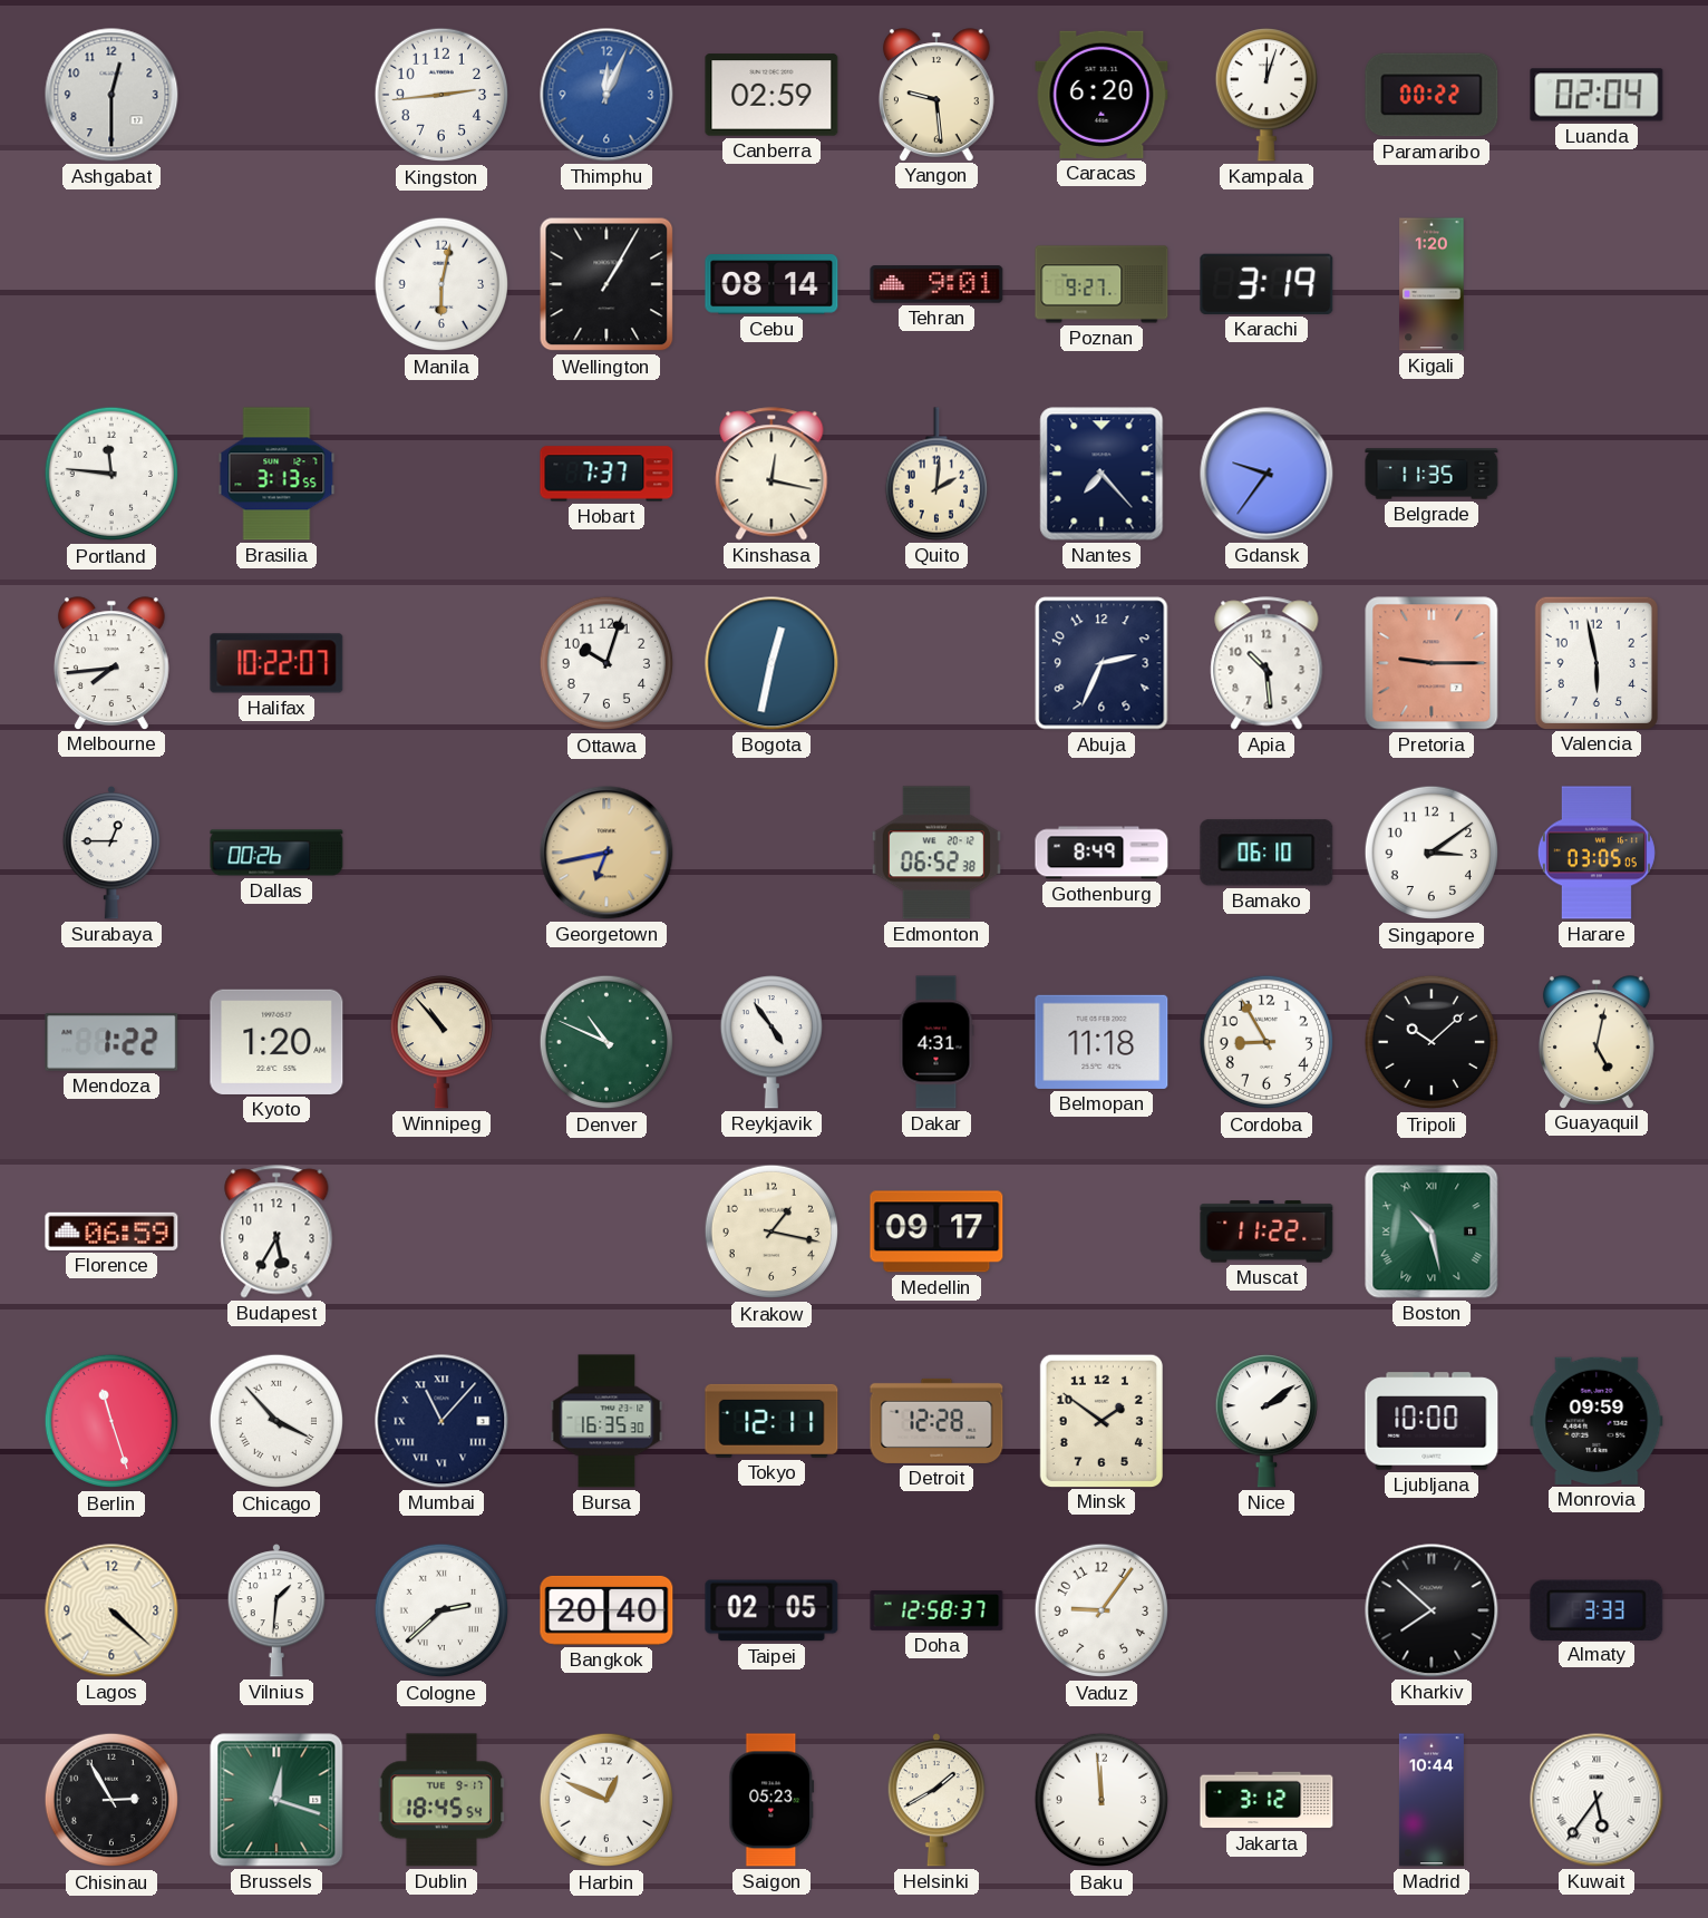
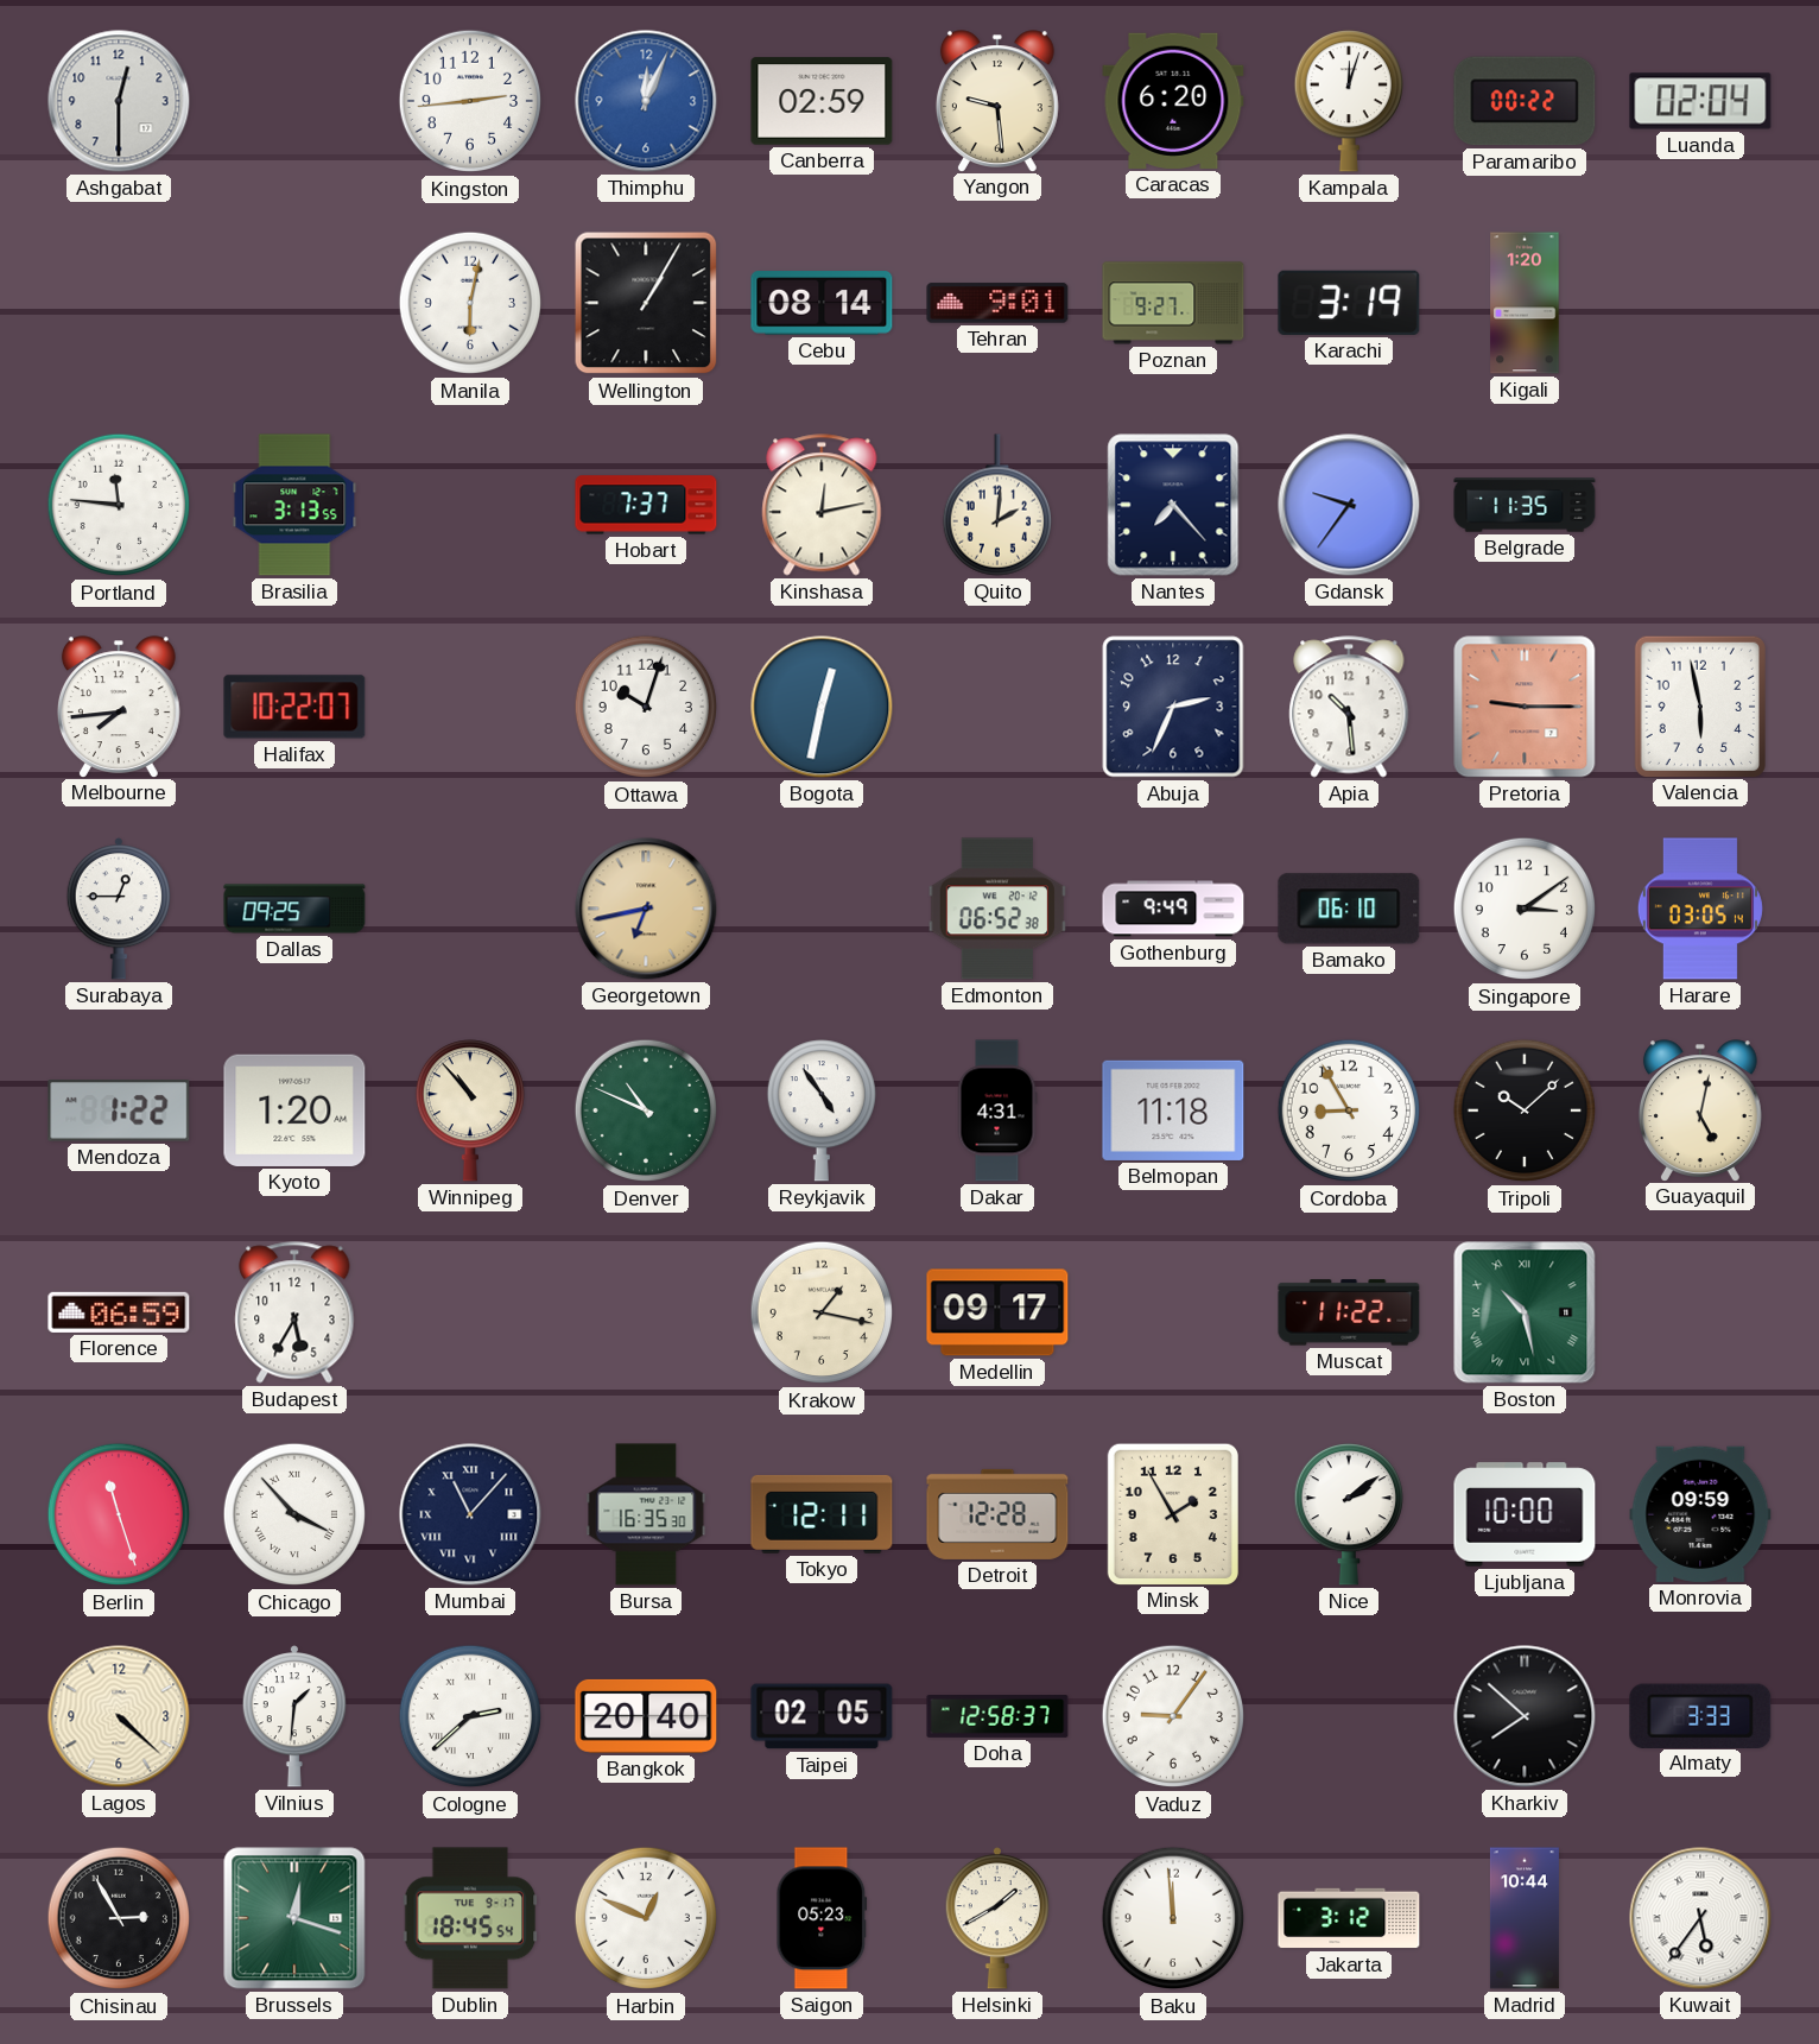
Kinshasa: 12:17 -> 12:13 (822, 505)
Dallas: 00:26 -> 09:25 (294, 909)
Gothenburg: 8:49 -> 9:49 (1173, 909)
Harare: 03:05:05 -> 03:05:14 (1700, 909)
Minsk: 1:51 -> 1:55 (1173, 1513)
